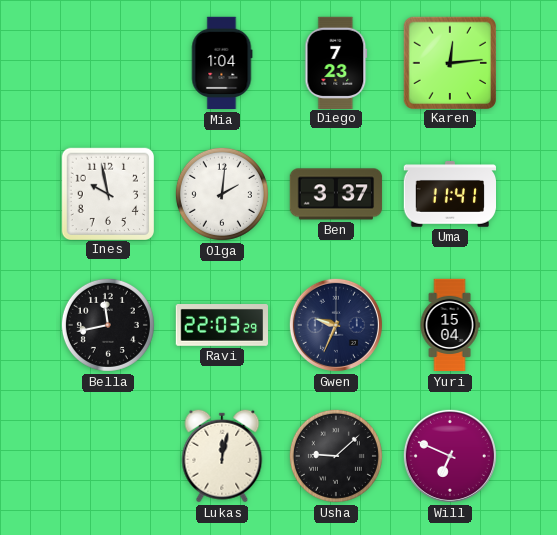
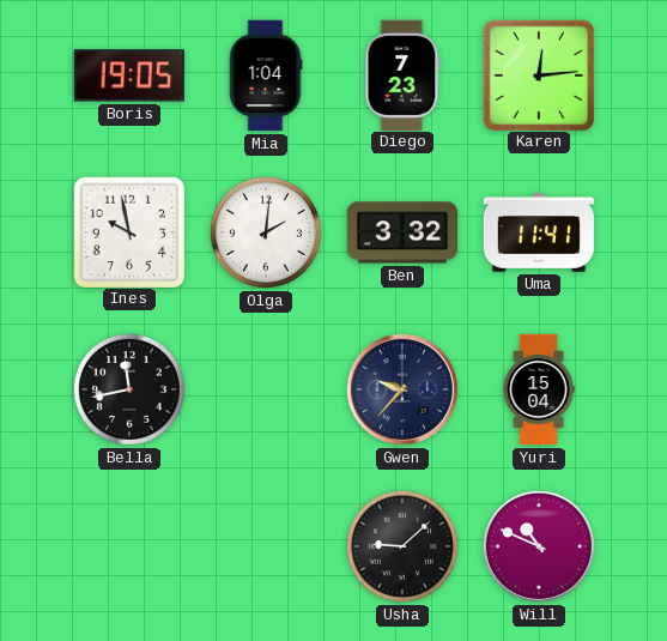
Boris: none -> 19:05 (129, 75)
Ben: 3:37 -> 3:32 (402, 232)
Ravi: 22:03 -> none (222, 326)
Gwen: 9:34 -> 9:37 (402, 389)
Lukas: 12:02 -> none (222, 456)
Will: 6:49 -> 10:49 (539, 546)
